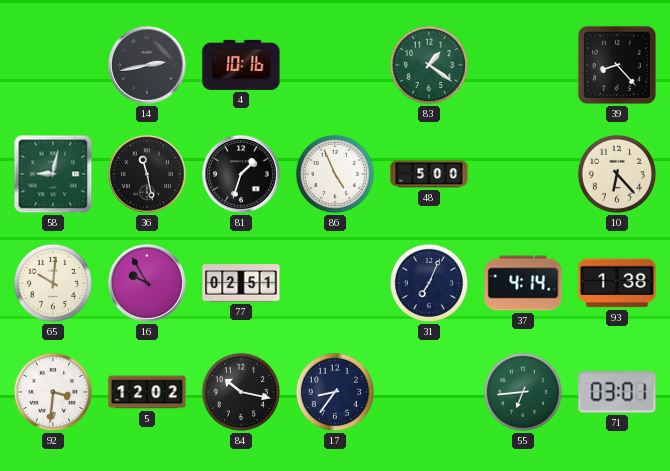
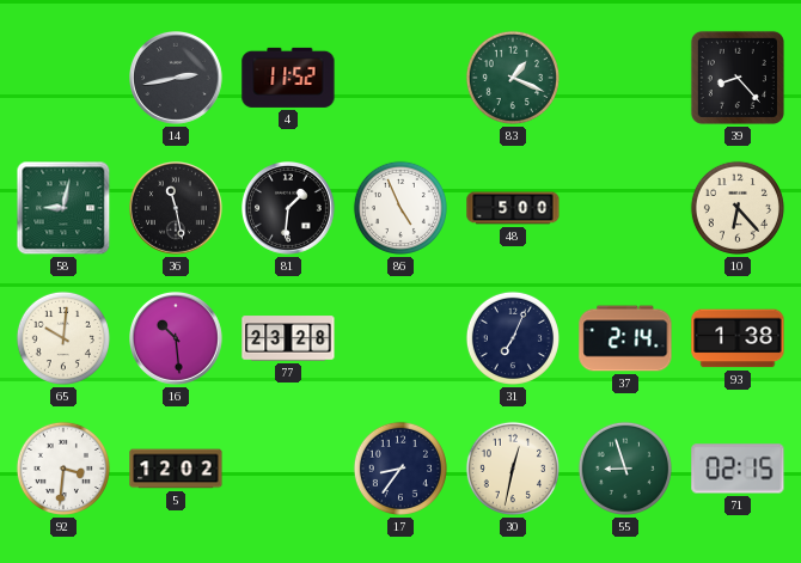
4: 10:16 -> 11:52 (288, 78)
83: 1:21 -> 1:19 (513, 78)
81: 1:33 -> 1:31 (289, 209)
16: 9:55 -> 10:29 (177, 339)
77: 02:51 -> 23:28 (288, 338)
37: 4:14 -> 2:14 (625, 338)
84: 10:17 -> none (241, 392)
30: none -> 12:32 (513, 469)
55: 6:44 -> 8:57 (625, 469)
71: 03:01 -> 02:15 (738, 469)
